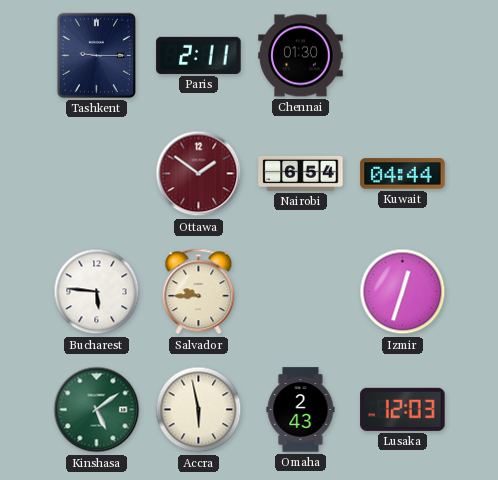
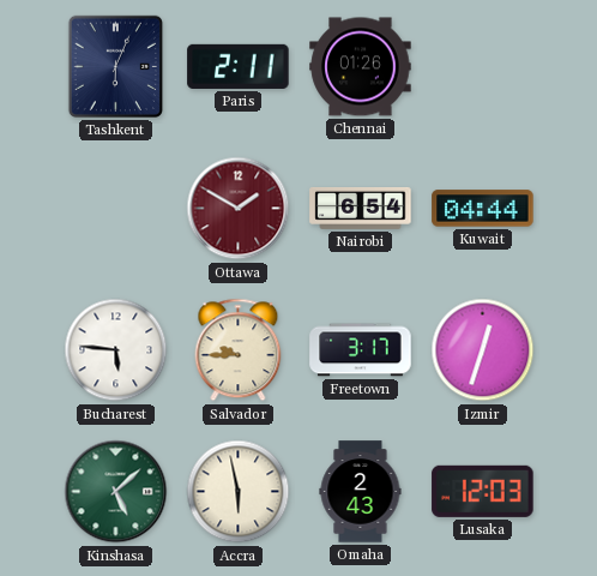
Tashkent: 9:15 -> 6:04 (115, 66)
Chennai: 01:30 -> 01:26 (361, 67)
Ottawa: 1:51 -> 1:50 (239, 209)
Freetown: none -> 3:17 (361, 350)
Kinshasa: 5:09 -> 5:08 (116, 492)
